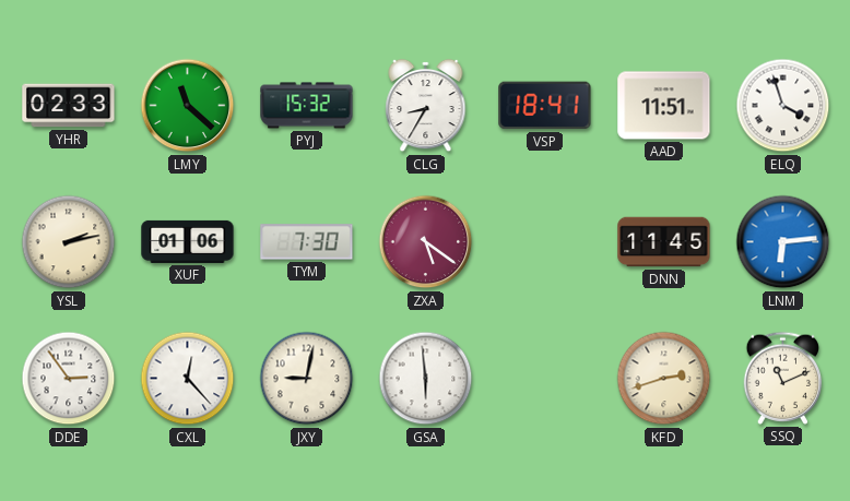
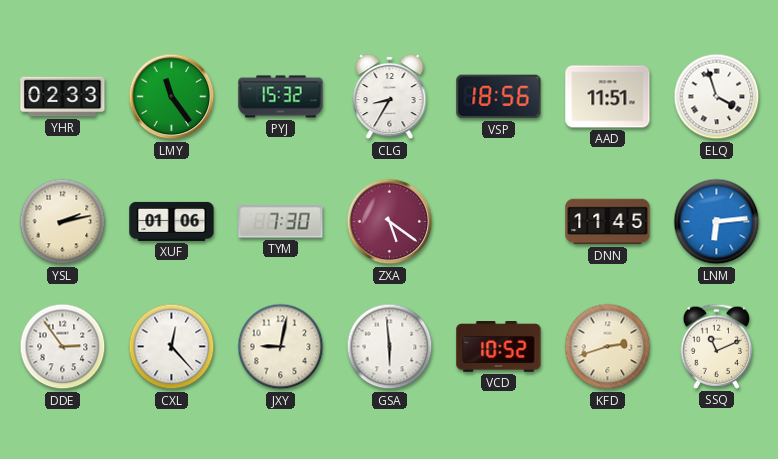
LMY: 11:22 -> 11:24 (172, 97)
VSP: 18:41 -> 18:56 (499, 97)
VCD: none -> 10:52 (499, 347)
